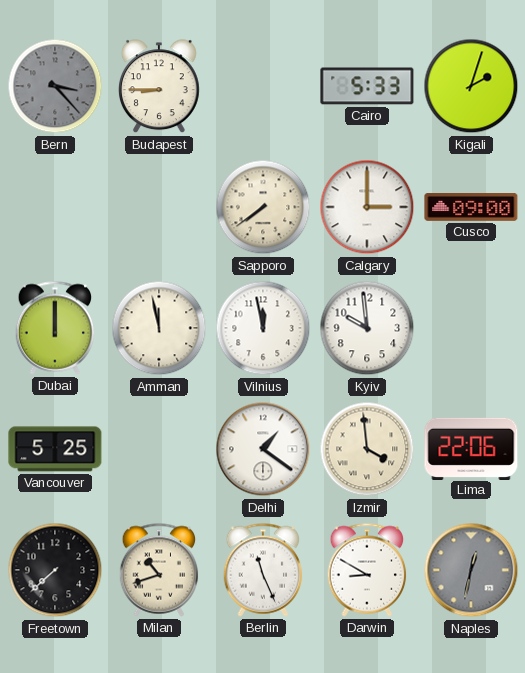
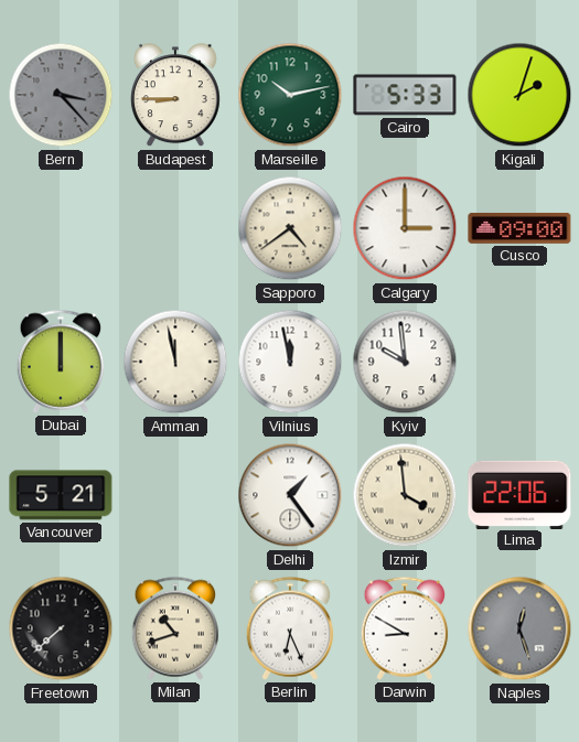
Marseille: none -> 10:13 (290, 95)
Sapporo: 7:39 -> 4:39 (290, 228)
Vancouver: 5:25 -> 5:21 (61, 495)
Delhi: 1:21 -> 1:24 (290, 495)
Berlin: 11:26 -> 6:26 (290, 628)
Naples: 12:32 -> 12:27 (519, 628)
